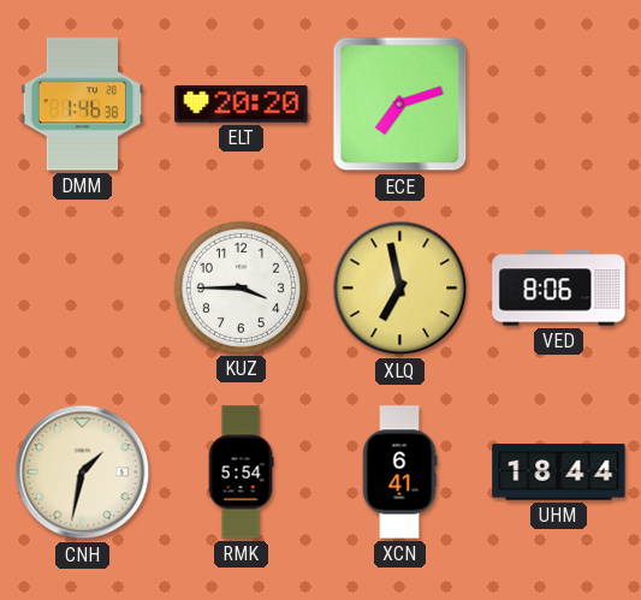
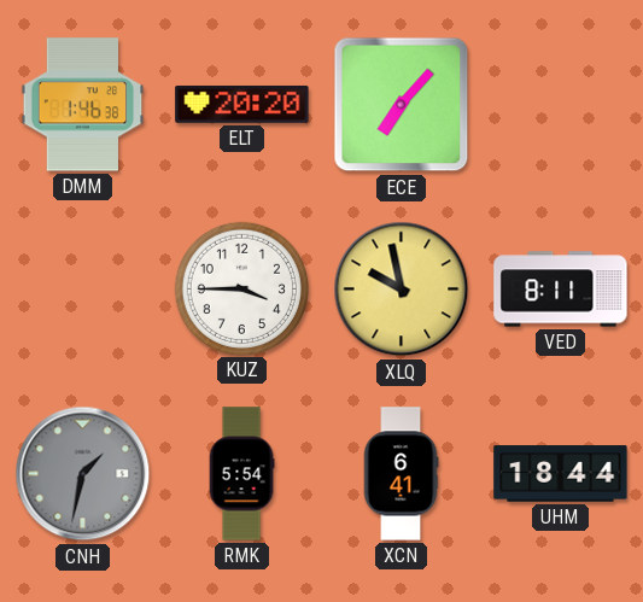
ECE: 7:12 -> 7:07 (402, 105)
XLQ: 6:58 -> 9:58 (402, 290)
VED: 8:06 -> 8:11 (561, 290)
CNH dial: cream -> grey (83, 474)
